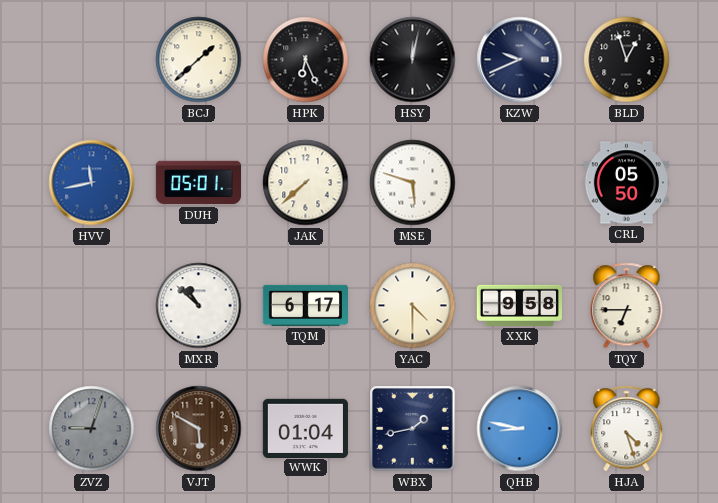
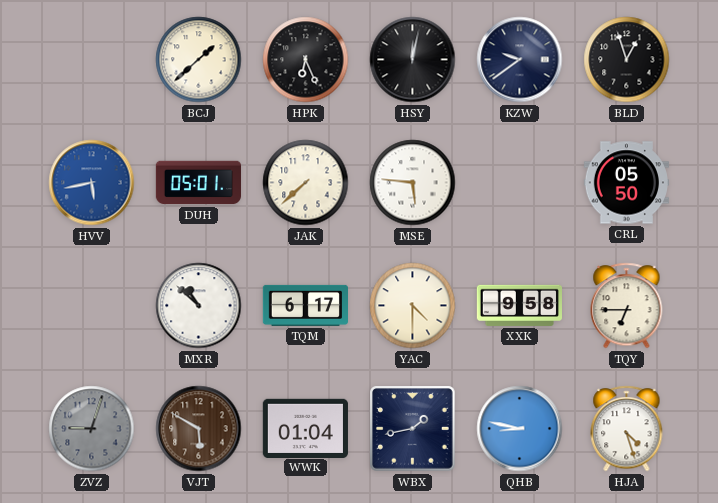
KZW: 9:41 -> 9:39 (520, 60)
HVV: 11:43 -> 5:43 (92, 183)
MSE: 5:48 -> 5:46 (413, 183)
